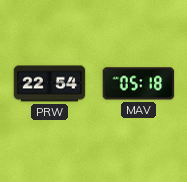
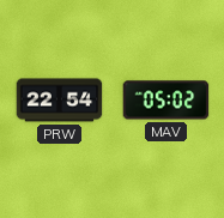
MAV: 05:18 -> 05:02 (167, 101)
